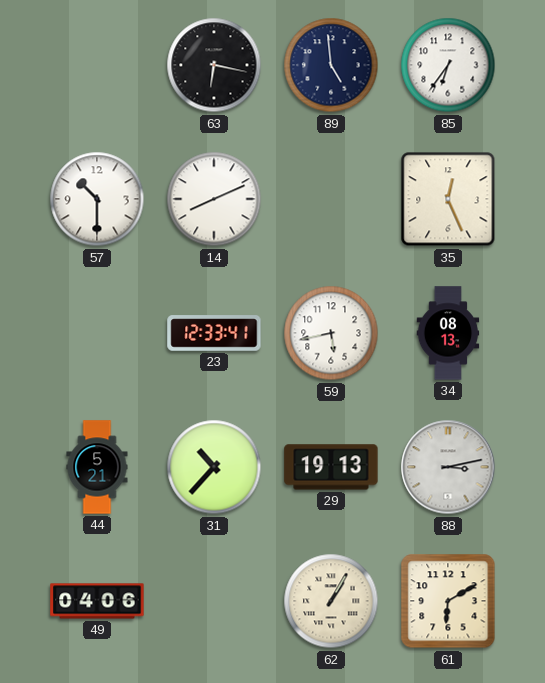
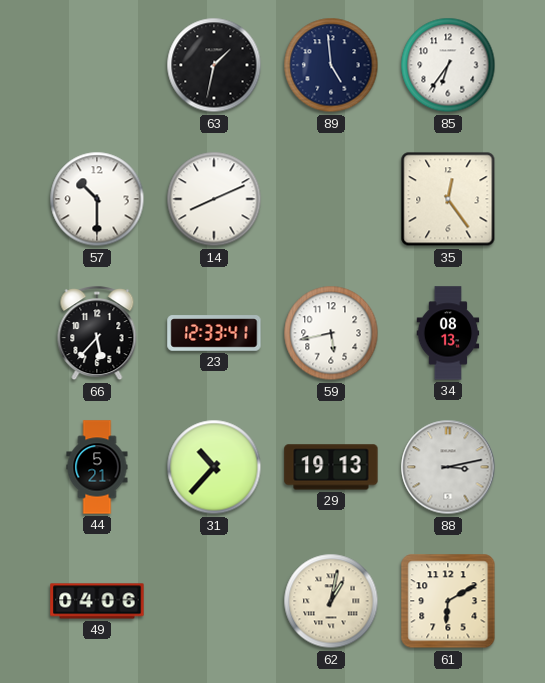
63: 6:17 -> 1:32 (214, 65)
35: 12:26 -> 12:24 (448, 199)
66: none -> 5:37 (97, 334)
62: 1:05 -> 1:02 (331, 601)
